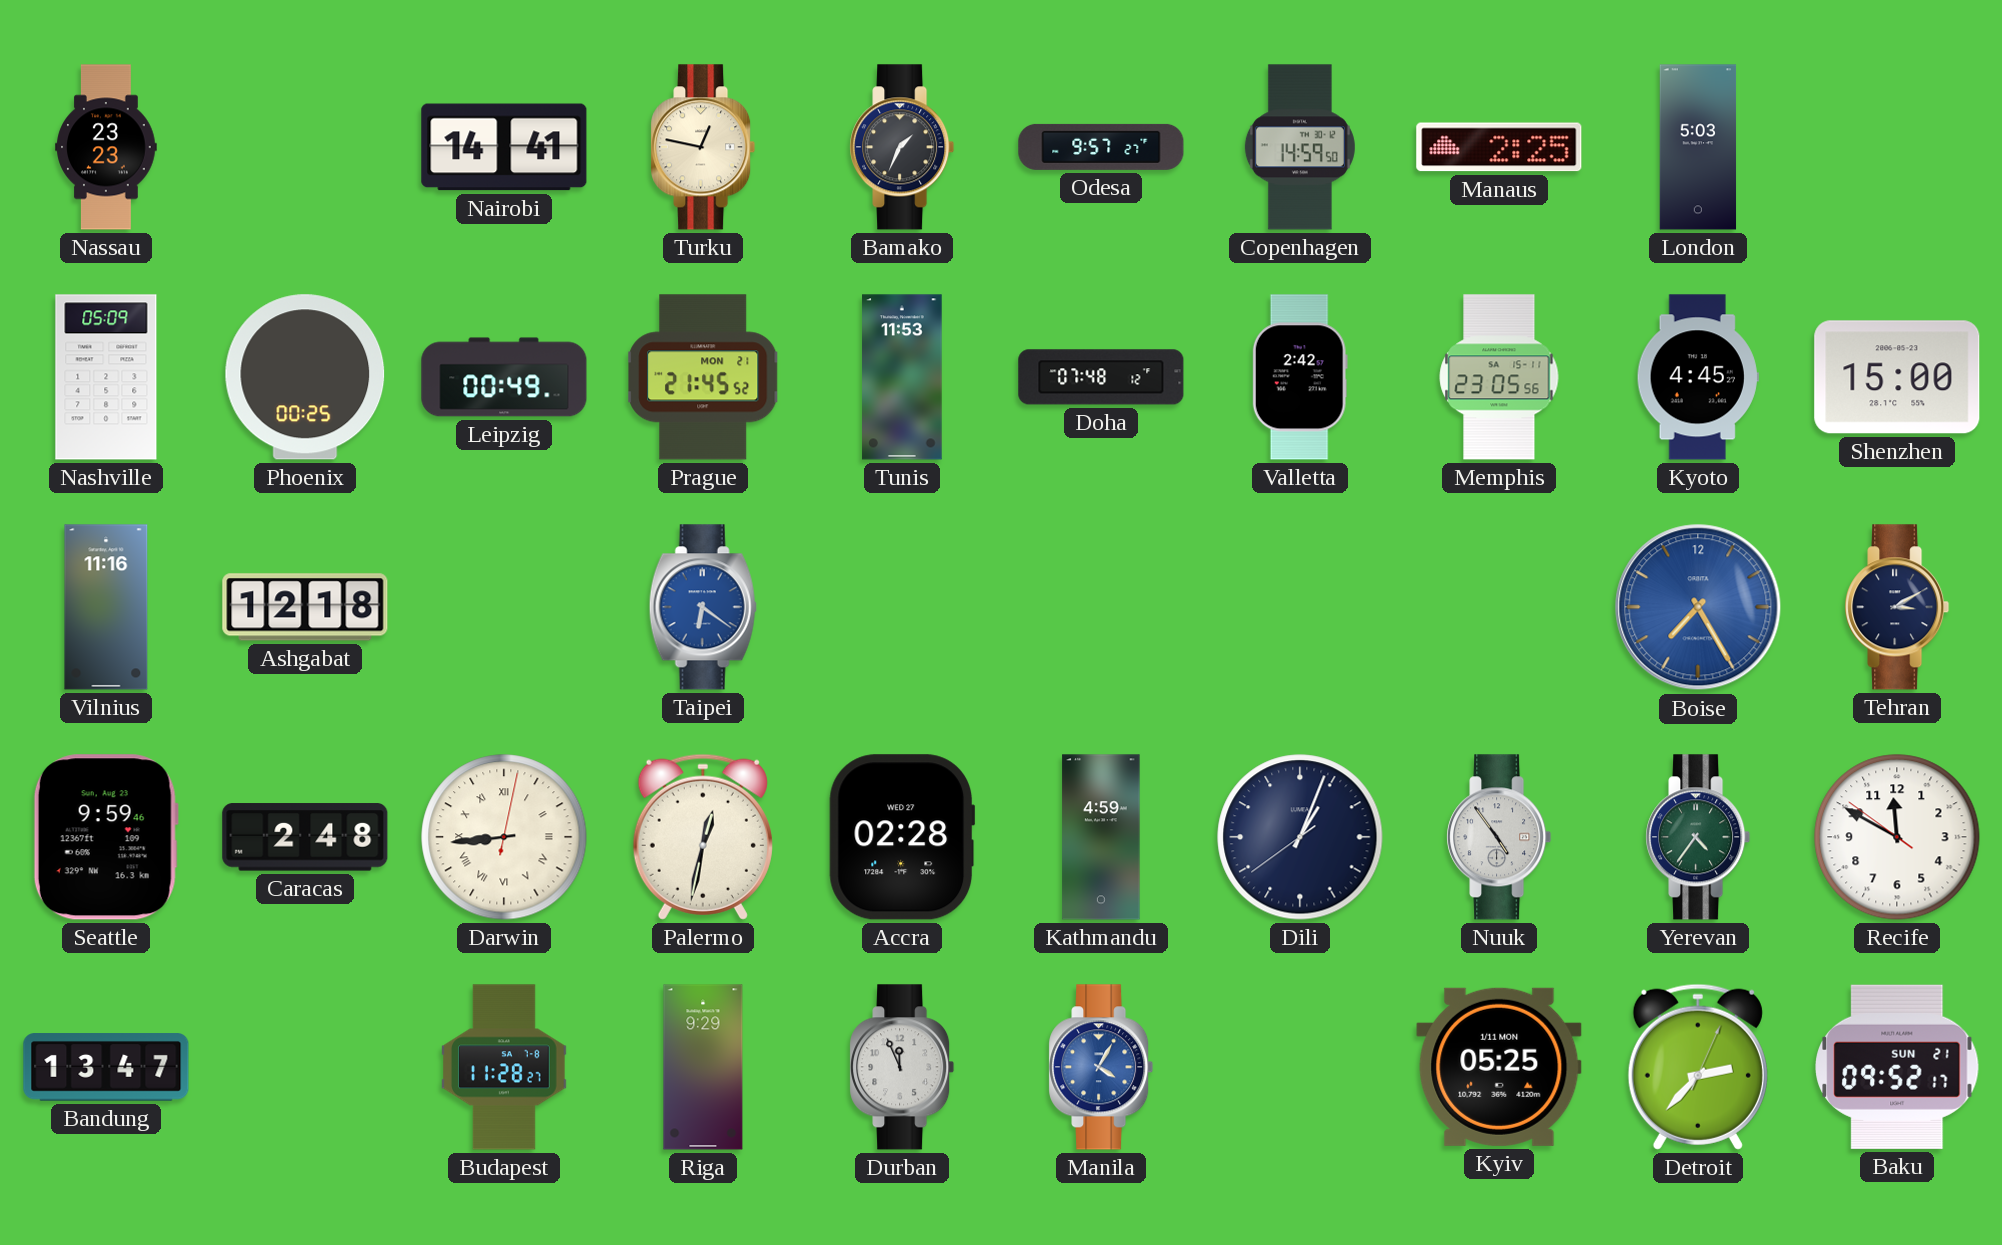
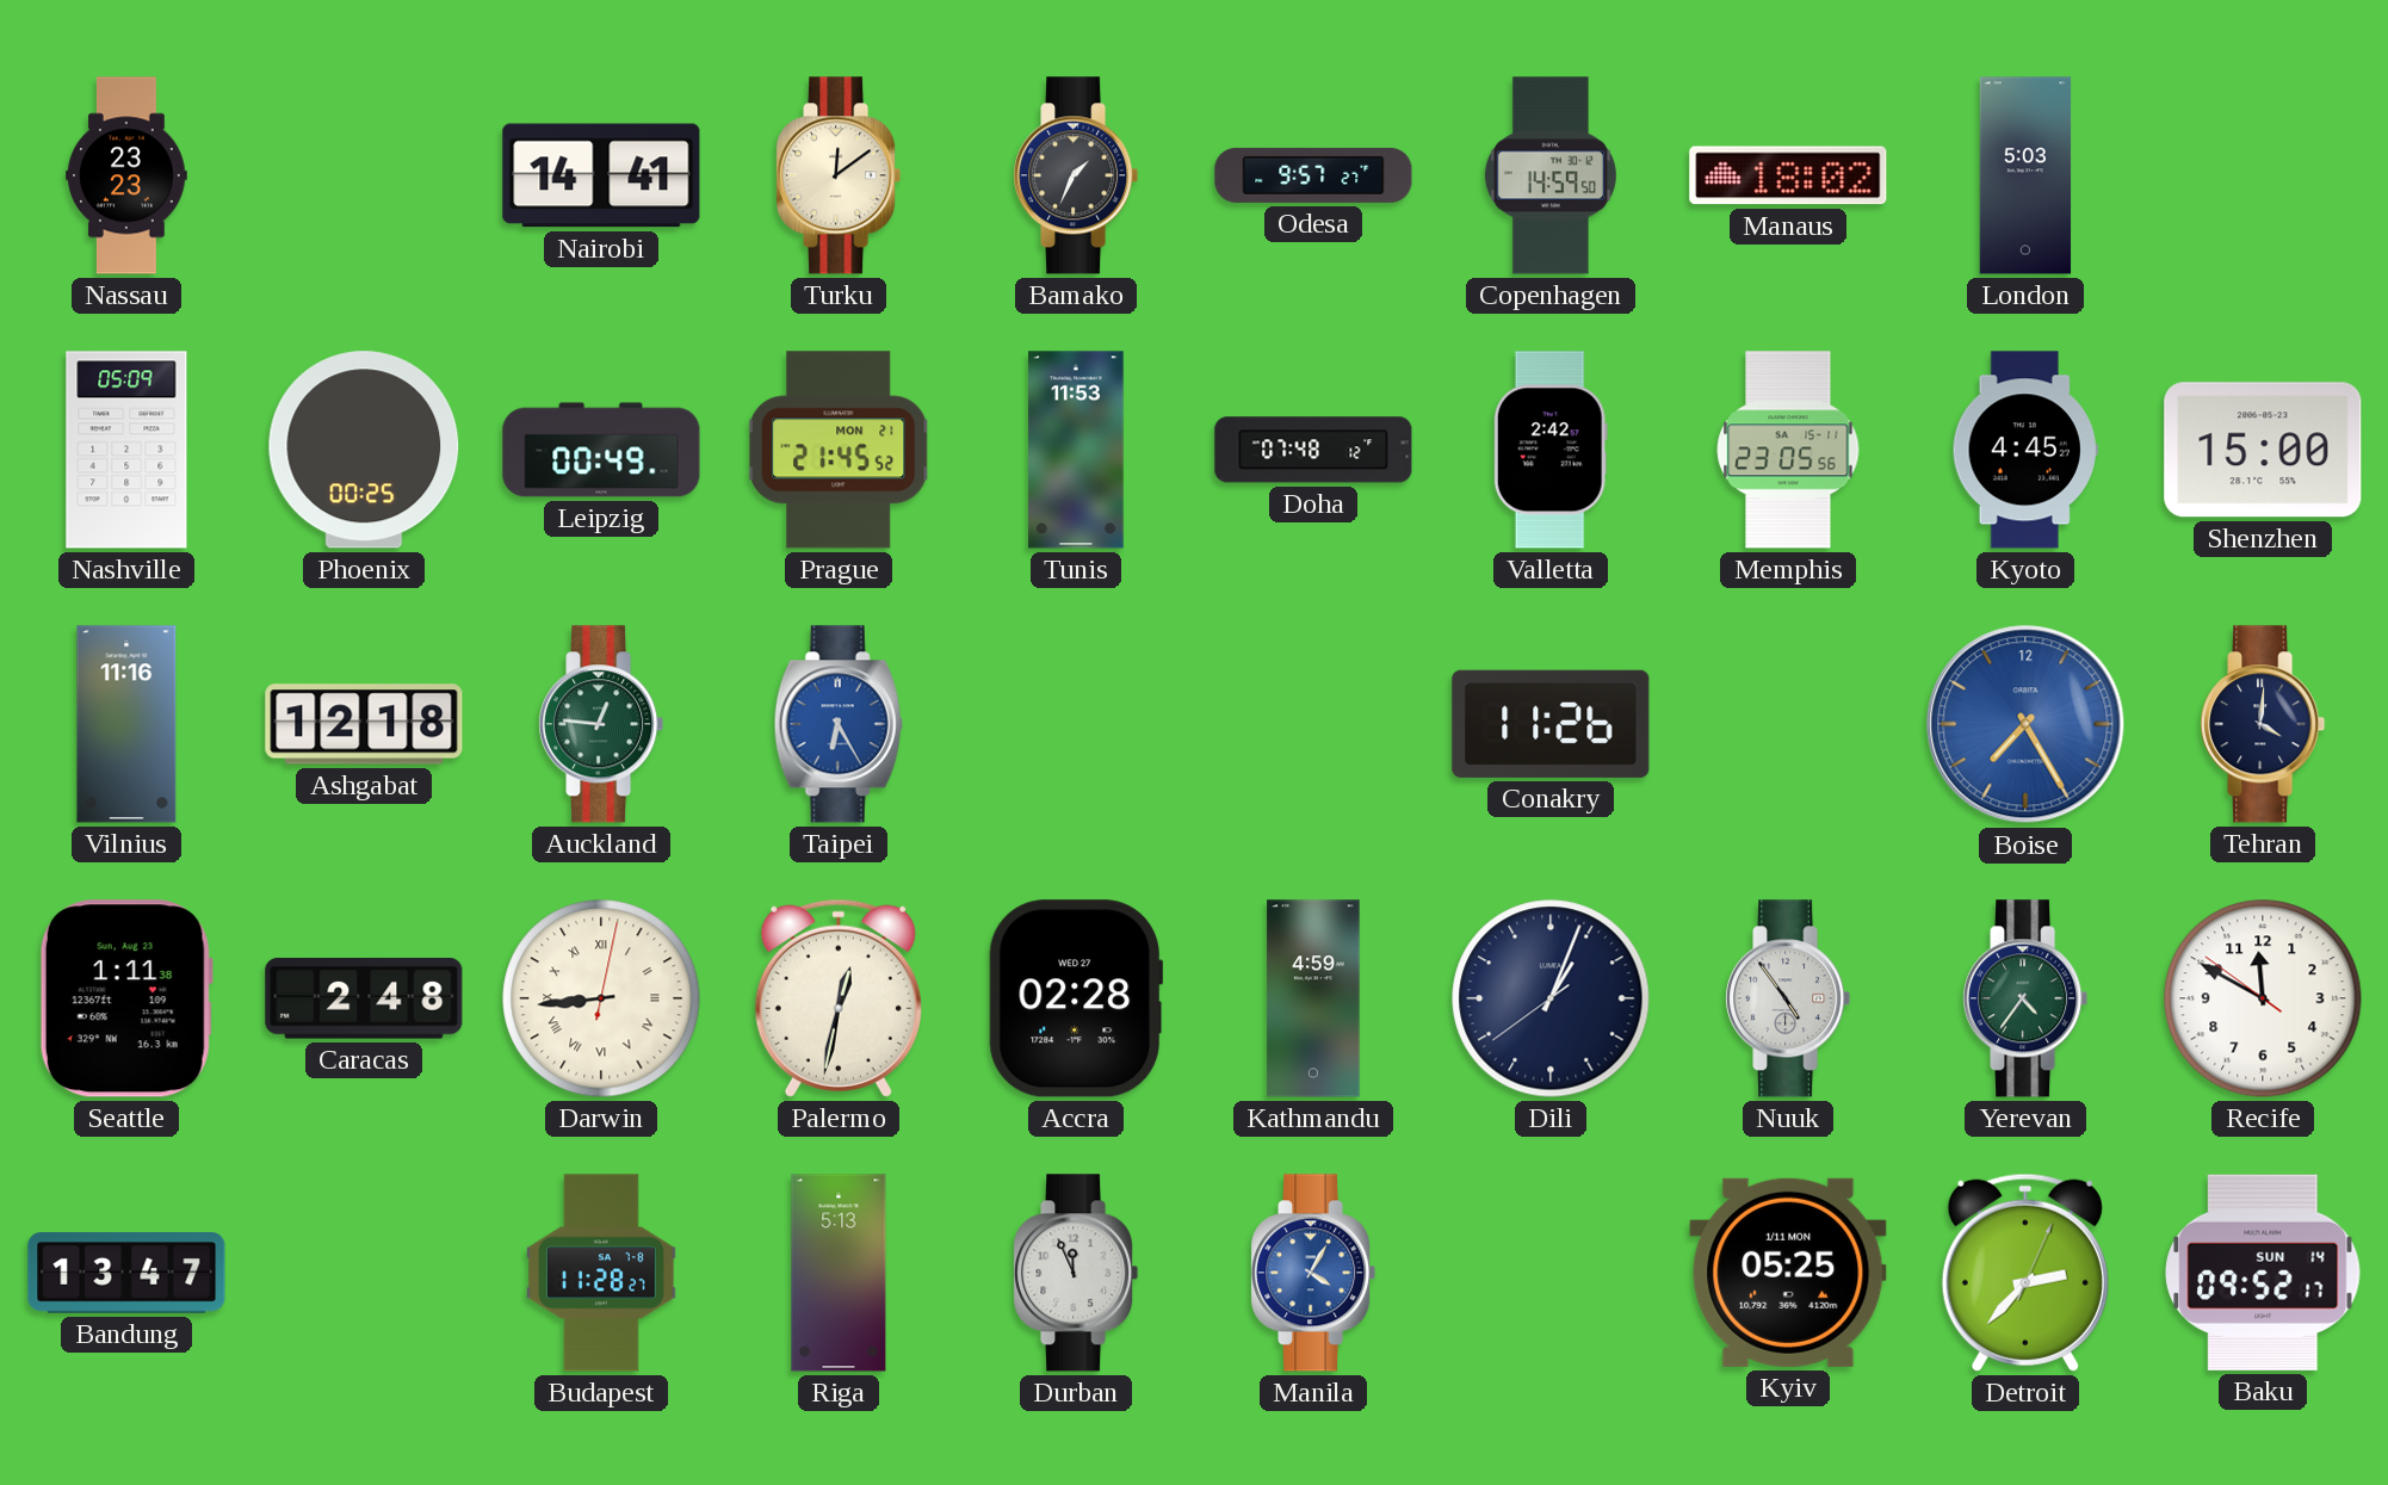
Turku: 12:47 -> 12:09 (839, 175)
Manaus: 2:25 -> 18:02 (1788, 175)
Auckland: none -> 12:46 (601, 724)
Taipei: 6:21 -> 6:25 (839, 724)
Conakry: none -> 11:26 (1551, 724)
Tehran: 3:10 -> 4:01 (2263, 724)
Seattle: 9:59 -> 1:11 (126, 998)
Riga: 9:29 -> 5:13 (839, 1273)
Baku date: SUN 21 -> SUN 14 (2263, 1273)
